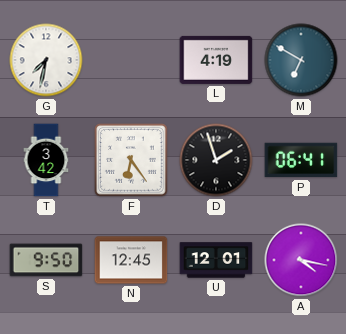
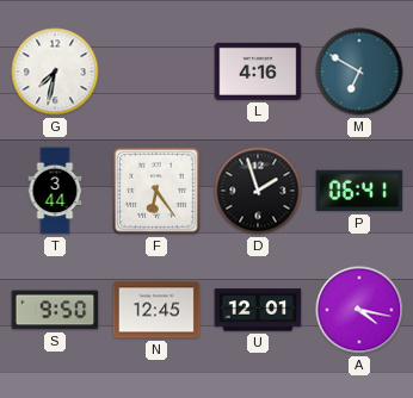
L: 4:19 -> 4:16 (258, 71)
T: 3:42 -> 3:44 (55, 191)
